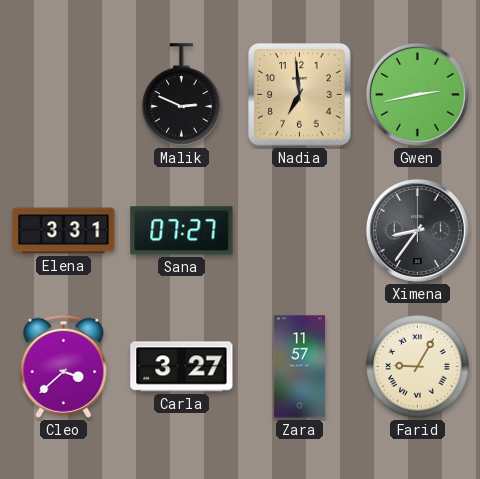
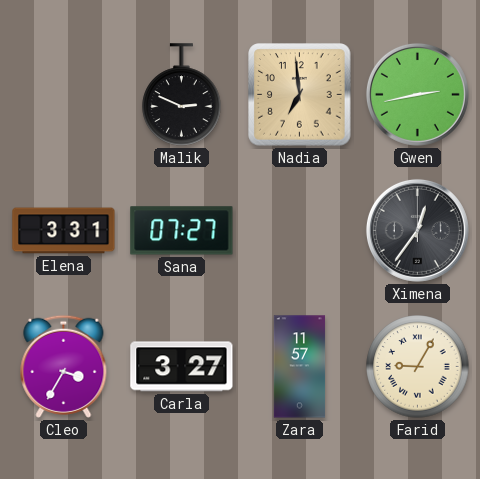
Ximena: 8:36 -> 12:36 (417, 230)
Cleo: 3:38 -> 3:35 (64, 366)
